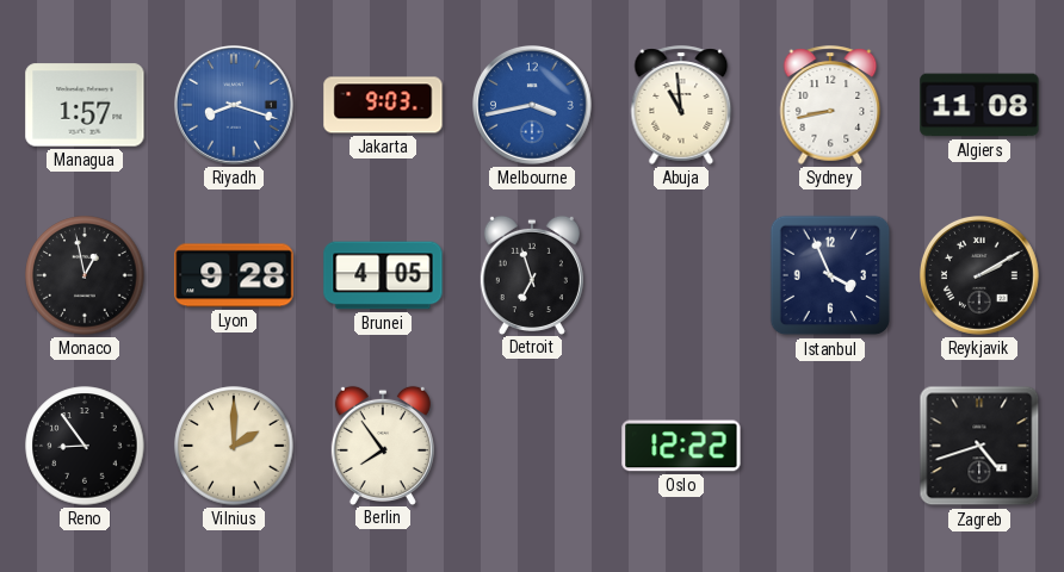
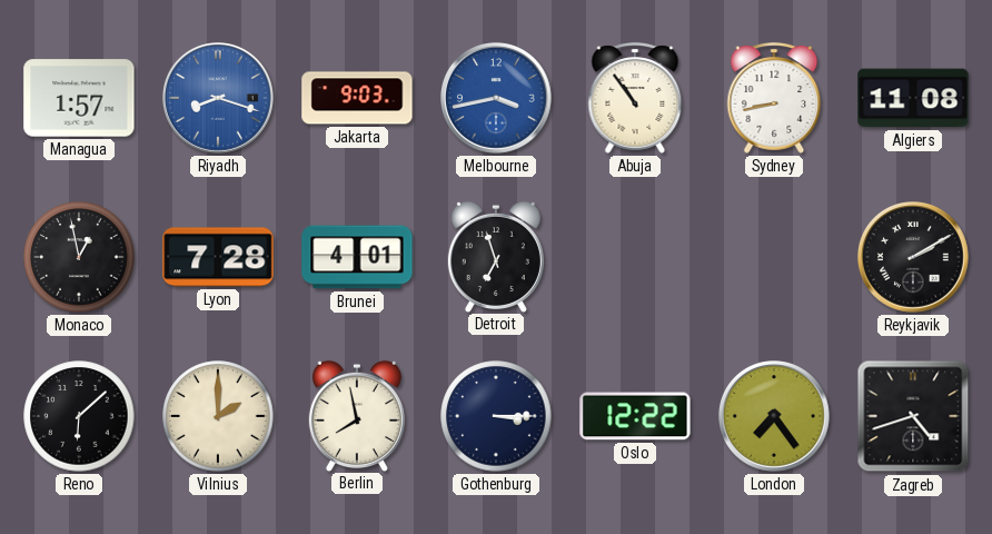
Abuja: 10:59 -> 10:54 (635, 98)
Lyon: 9:28 -> 7:28 (218, 257)
Brunei: 4:05 -> 4:01 (357, 257)
Istanbul: 3:56 -> none (830, 275)
Reno: 8:54 -> 6:08 (79, 416)
Berlin: 7:54 -> 7:58 (357, 415)
Gothenburg: none -> 3:15 (496, 416)
London: none -> 7:24 (775, 417)
